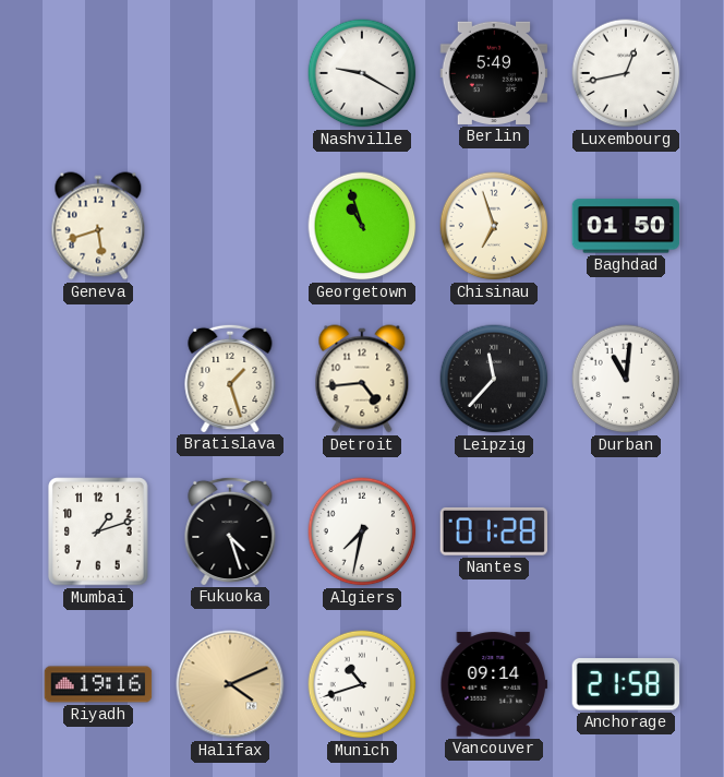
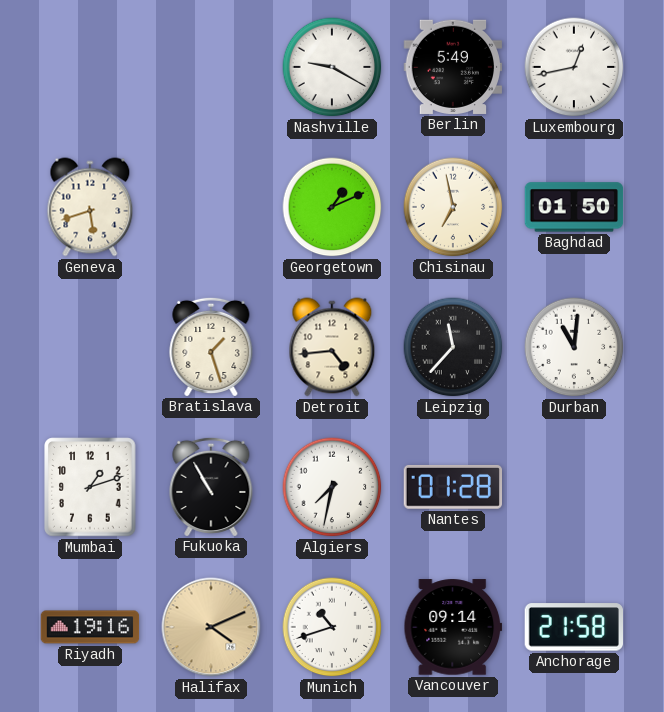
Georgetown: 10:57 -> 1:11 (332, 207)
Chisinau: 6:57 -> 6:58 (453, 207)
Fukuoka: 4:27 -> 10:55 (211, 486)
